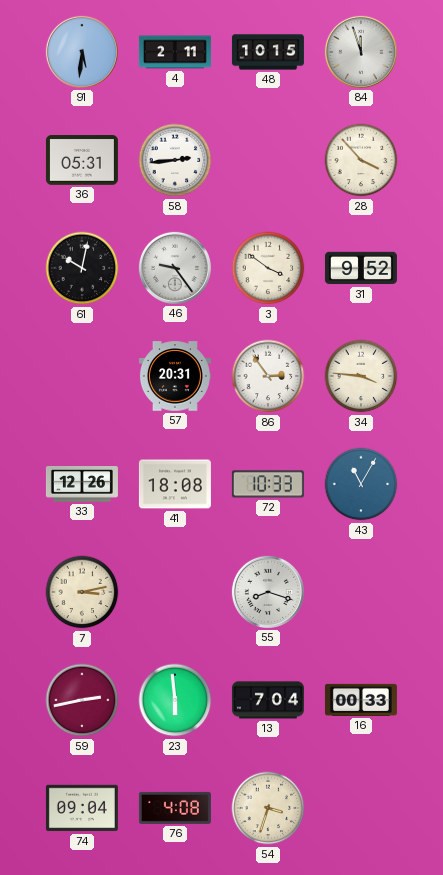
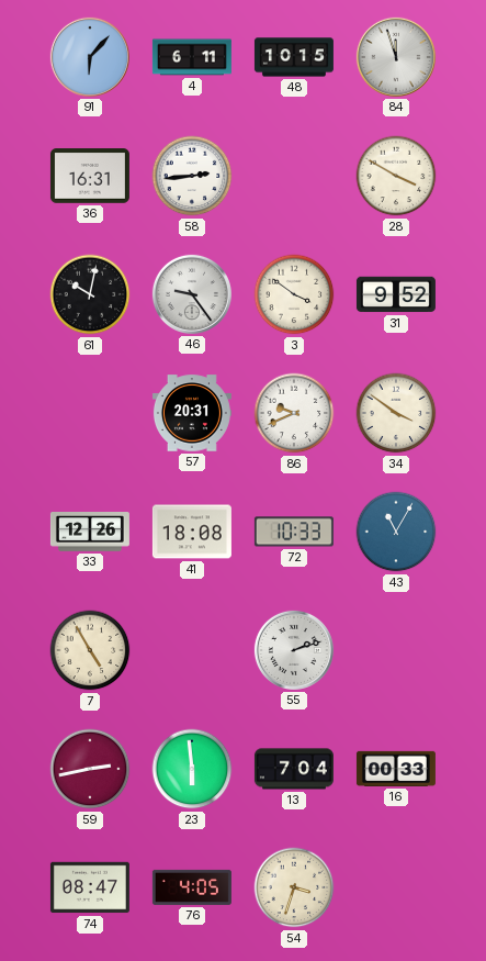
91: 5:31 -> 6:07 (90, 57)
4: 2:11 -> 6:11 (192, 57)
36: 05:31 -> 16:31 (90, 176)
28: 3:53 -> 3:50 (396, 176)
86: 2:54 -> 9:41 (294, 413)
34: 3:46 -> 3:51 (396, 413)
7: 3:13 -> 4:55 (90, 650)
55: 8:18 -> 2:12 (294, 650)
74: 09:04 -> 08:47 (90, 887)
76: 4:08 -> 4:05 (192, 887)
